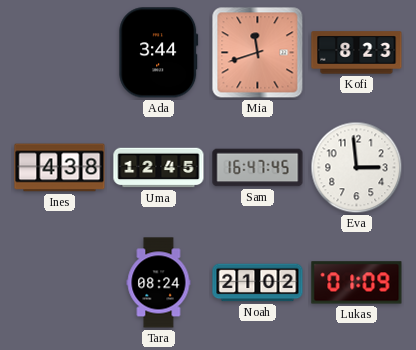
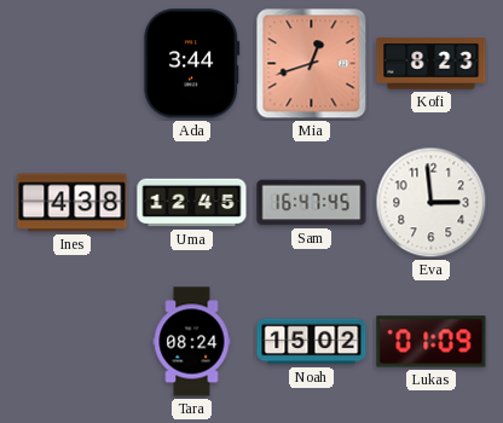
Mia: 11:42 -> 12:42 (312, 64)
Noah: 21:02 -> 15:02 (312, 342)
